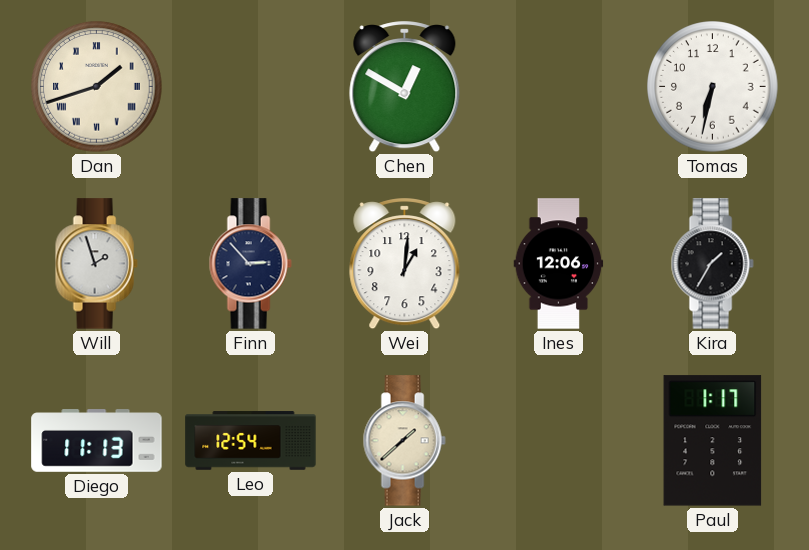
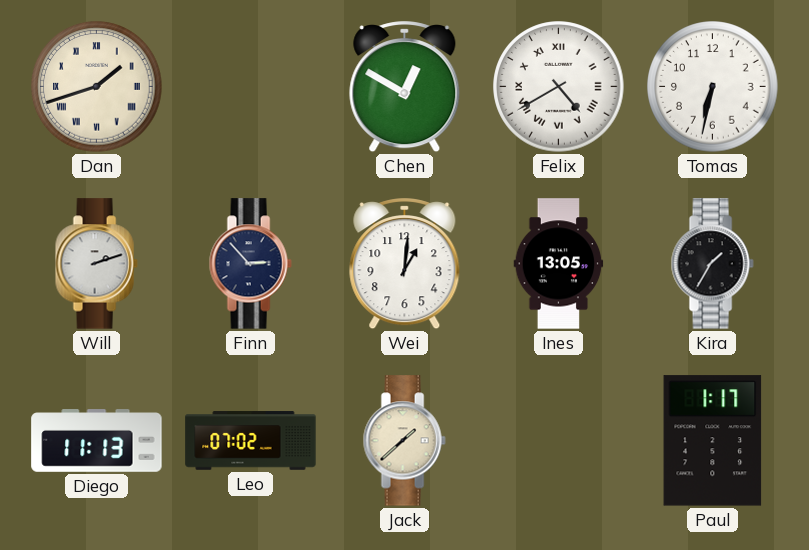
Felix: none -> 4:40 (559, 87)
Will: 1:57 -> 2:12 (96, 264)
Ines: 12:06 -> 13:05 (559, 264)
Leo: 12:54 -> 07:02 (251, 441)
